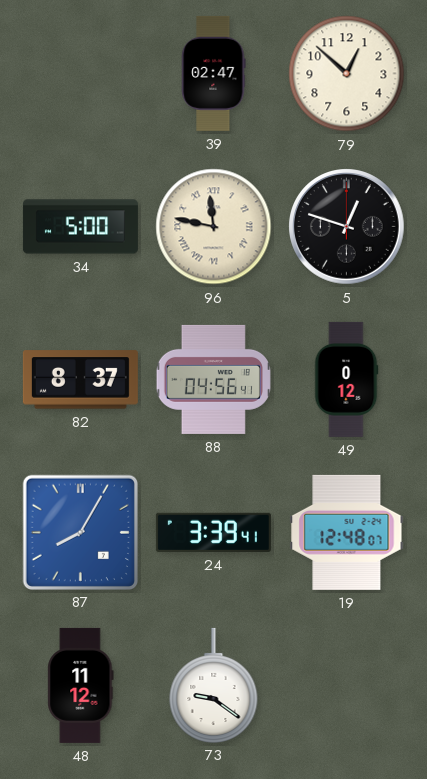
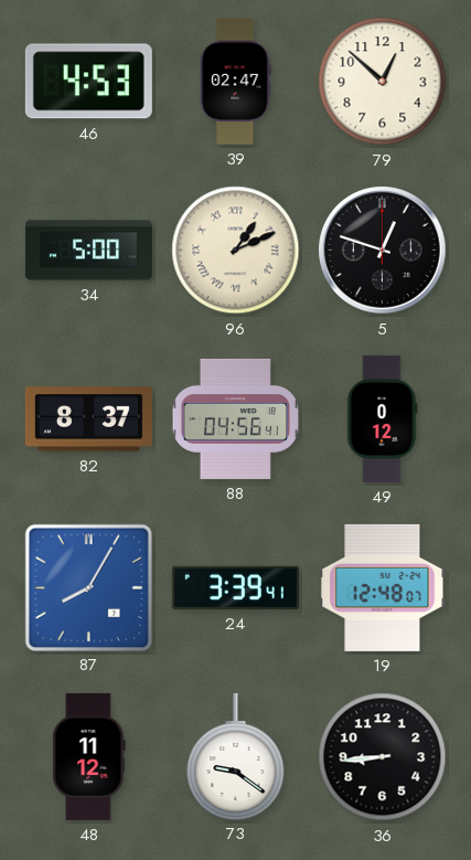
46: none -> 4:53 (88, 82)
96: 11:47 -> 1:11 (236, 251)
36: none -> 8:44 (383, 757)
